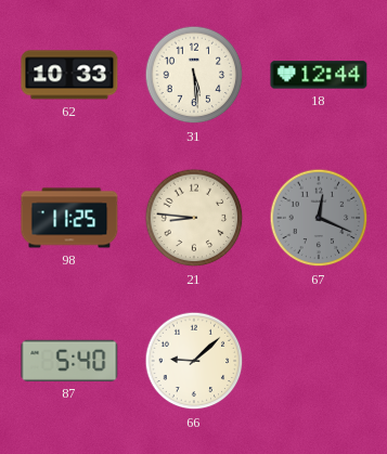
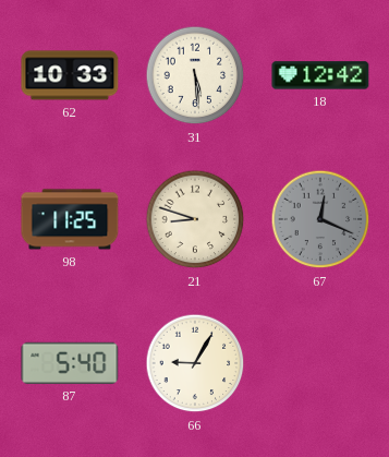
18: 12:44 -> 12:42 (320, 75)
21: 8:46 -> 8:48 (195, 219)
66: 9:08 -> 9:05 (195, 363)
